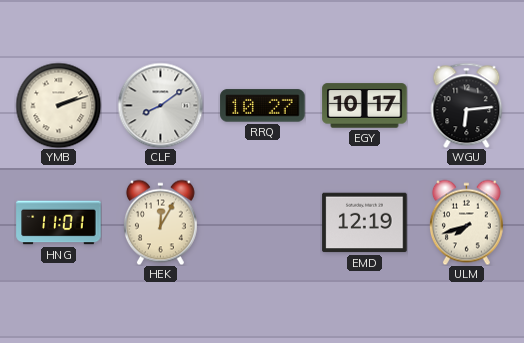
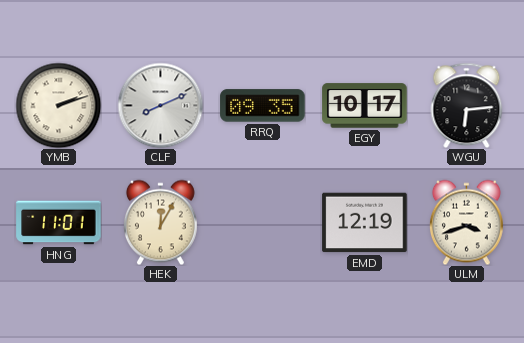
CLF: 8:09 -> 8:11 (160, 105)
RRQ: 10:27 -> 09:35 (263, 106)
ULM: 7:42 -> 3:42 (466, 222)
